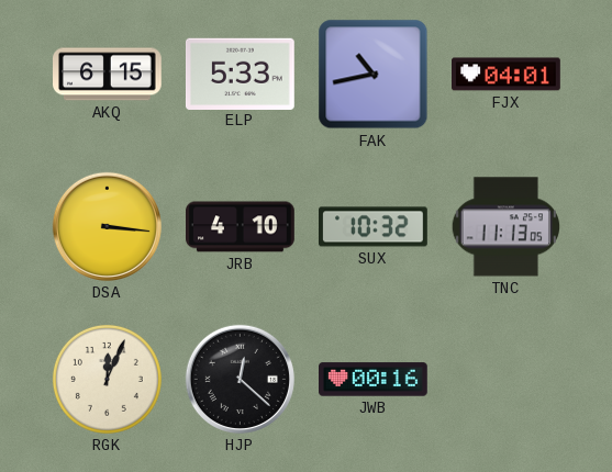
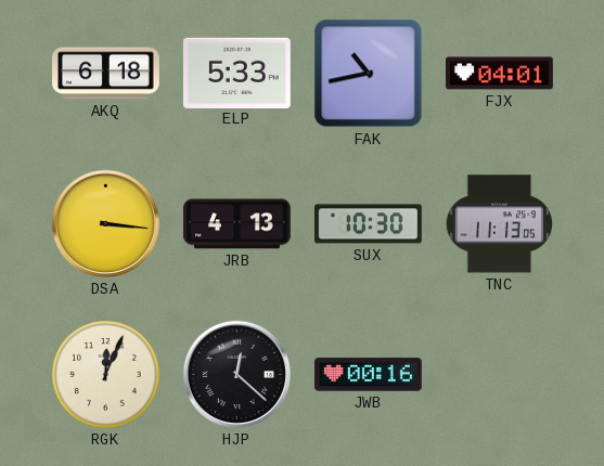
AKQ: 6:15 -> 6:18 (106, 74)
JRB: 4:10 -> 4:13 (237, 224)
SUX: 10:32 -> 10:30 (369, 224)
